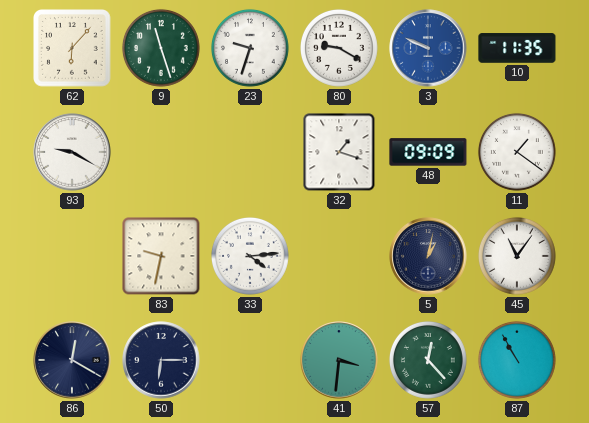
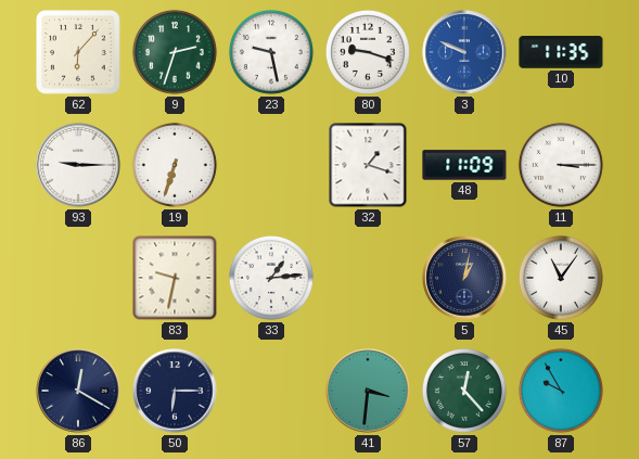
9: 11:27 -> 2:33 (175, 52)
23: 9:33 -> 9:28 (271, 52)
80: 9:20 -> 9:18 (368, 52)
93: 9:20 -> 9:15 (78, 165)
19: none -> 6:33 (175, 165)
48: 09:09 -> 11:09 (464, 165)
11: 1:21 -> 3:15 (561, 165)
33: 4:14 -> 1:14 (271, 278)
87: 10:55 -> 9:55 (561, 391)
